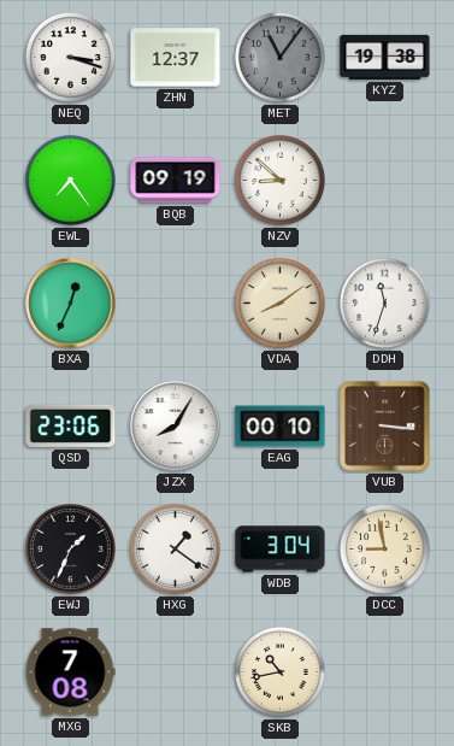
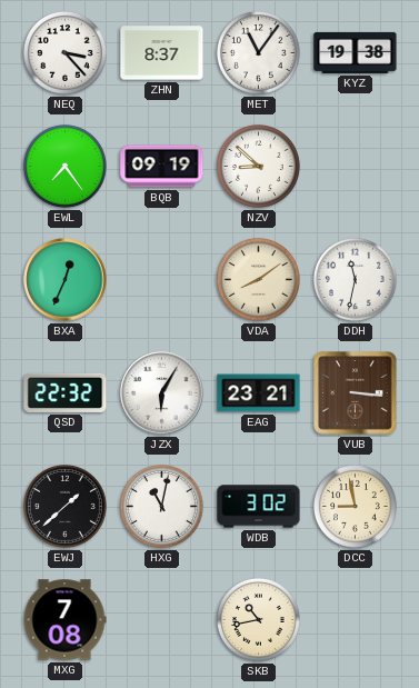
NEQ: 3:18 -> 3:23 (66, 53)
ZHN: 12:37 -> 8:37 (162, 53)
MET dial: grey -> white (259, 53)
DDH: 11:33 -> 11:32 (356, 280)
QSD: 23:06 -> 22:32 (66, 392)
JZX: 8:05 -> 6:05 (162, 393)
EAG: 00:10 -> 23:21 (259, 393)
EWJ: 1:34 -> 1:38 (66, 507)
HXG: 1:21 -> 11:02 (162, 507)
WDB: 3:04 -> 3:02 (259, 507)
